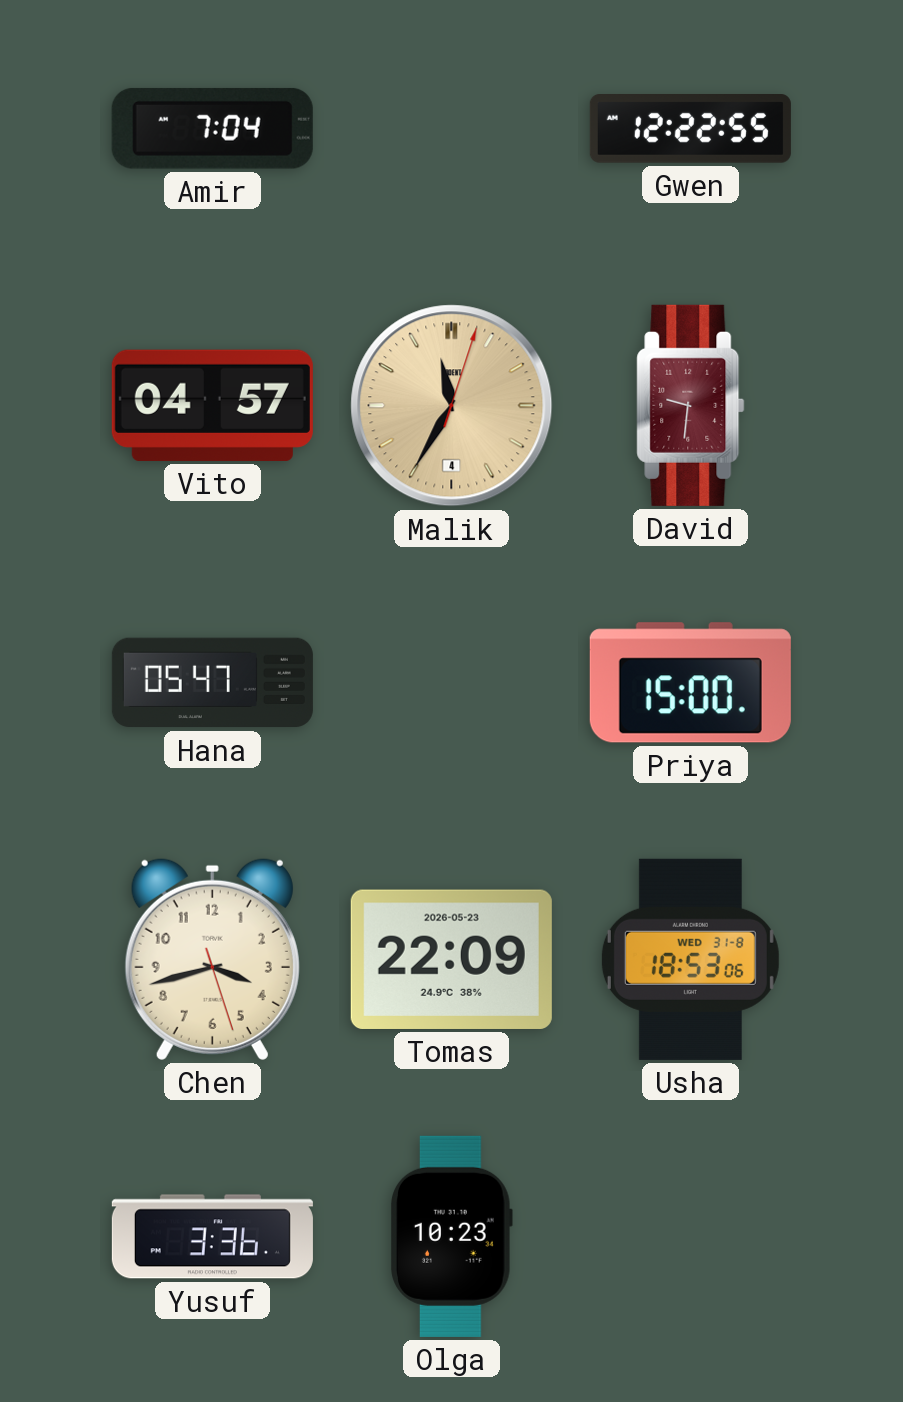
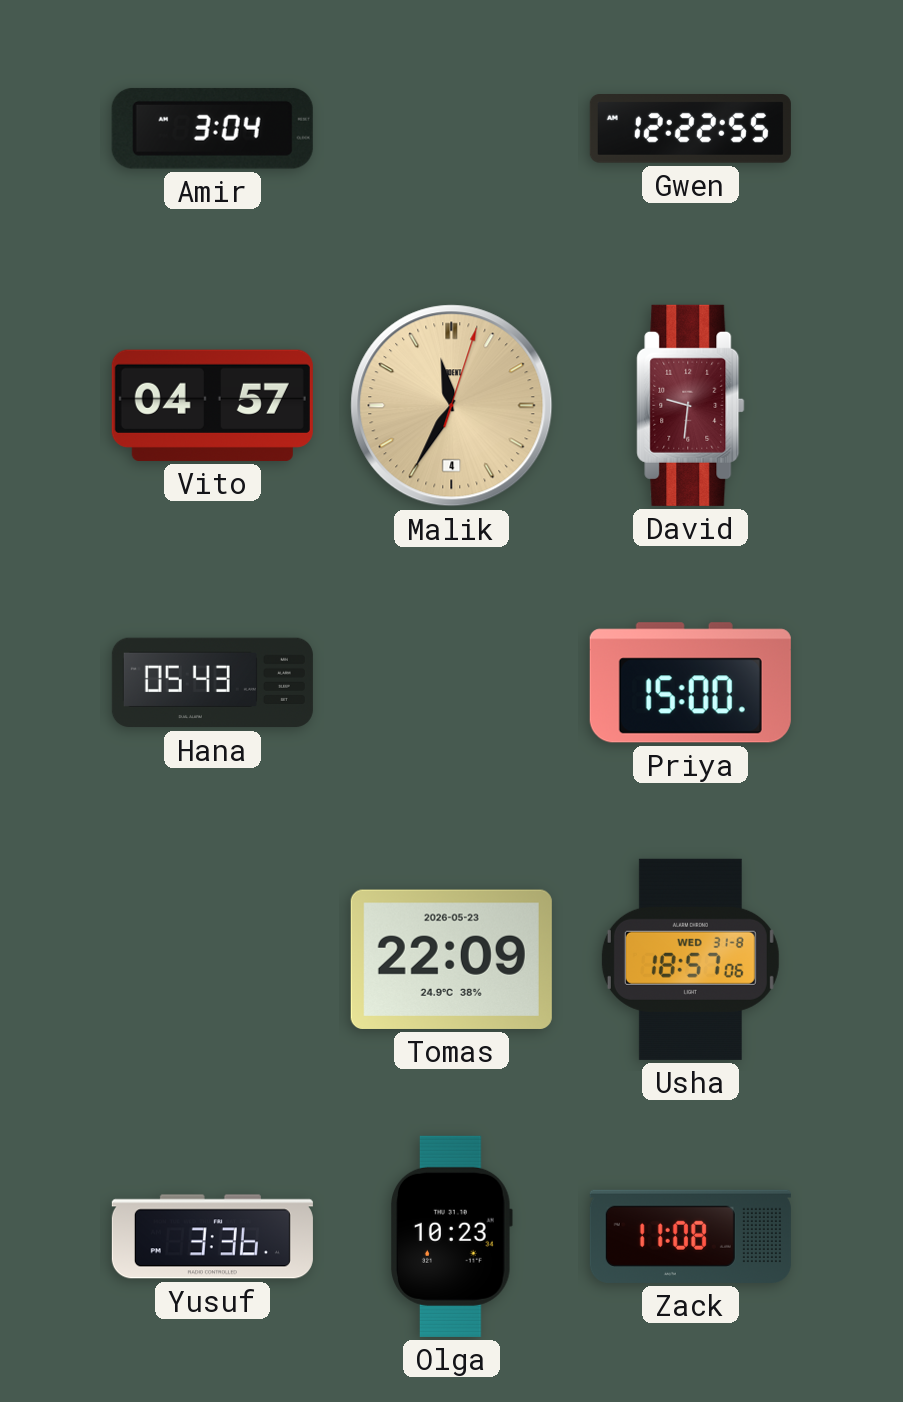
Amir: 7:04 -> 3:04 (212, 128)
Hana: 05:47 -> 05:43 (212, 683)
Chen: 3:42 -> none (212, 959)
Usha: 18:53 -> 18:57 (690, 959)
Zack: none -> 11:08 (690, 1236)
